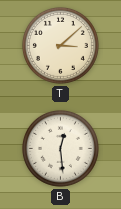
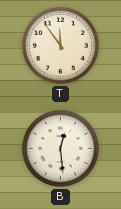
T: 3:08 -> 11:54 (60, 45)
